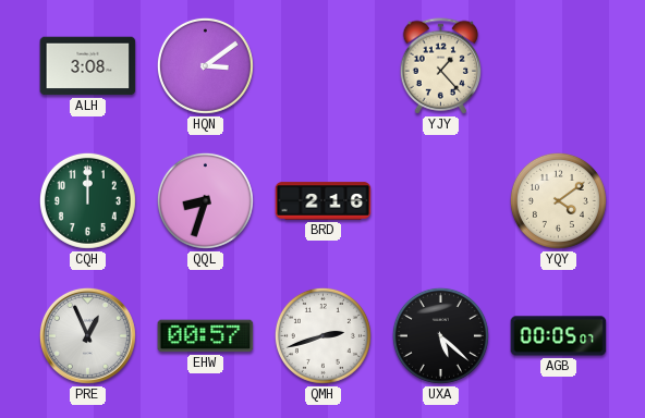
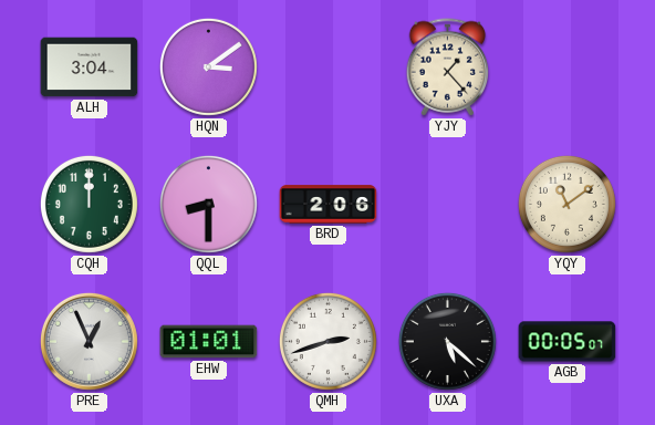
ALH: 3:08 -> 3:04 (90, 68)
QQL: 8:33 -> 8:30 (208, 204)
BRD: 2:16 -> 2:06 (329, 205)
YQY: 4:09 -> 11:09 (566, 204)
EHW: 00:57 -> 01:01 (209, 342)
